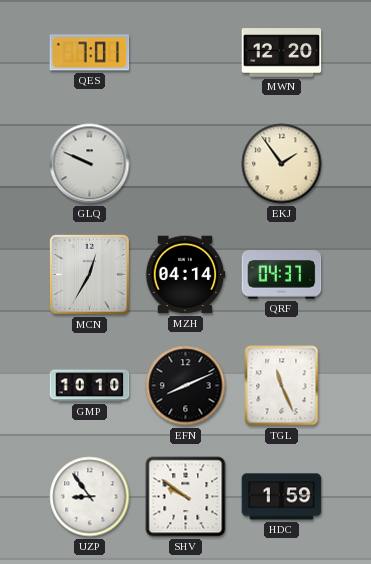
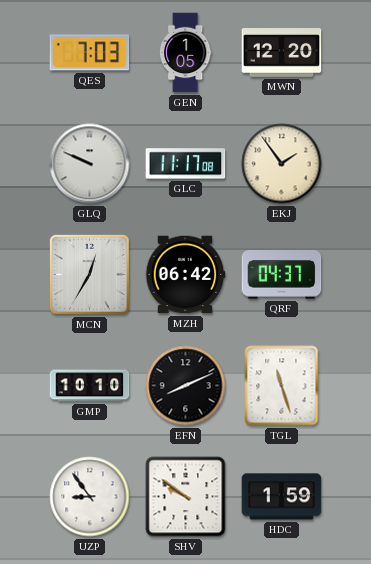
QES: 7:01 -> 7:03 (90, 53)
GEN: none -> 1:05 (186, 53)
GLC: none -> 11:17 (186, 164)
MZH: 04:14 -> 06:42 (185, 275)
TGL: 11:26 -> 11:27 (282, 386)
